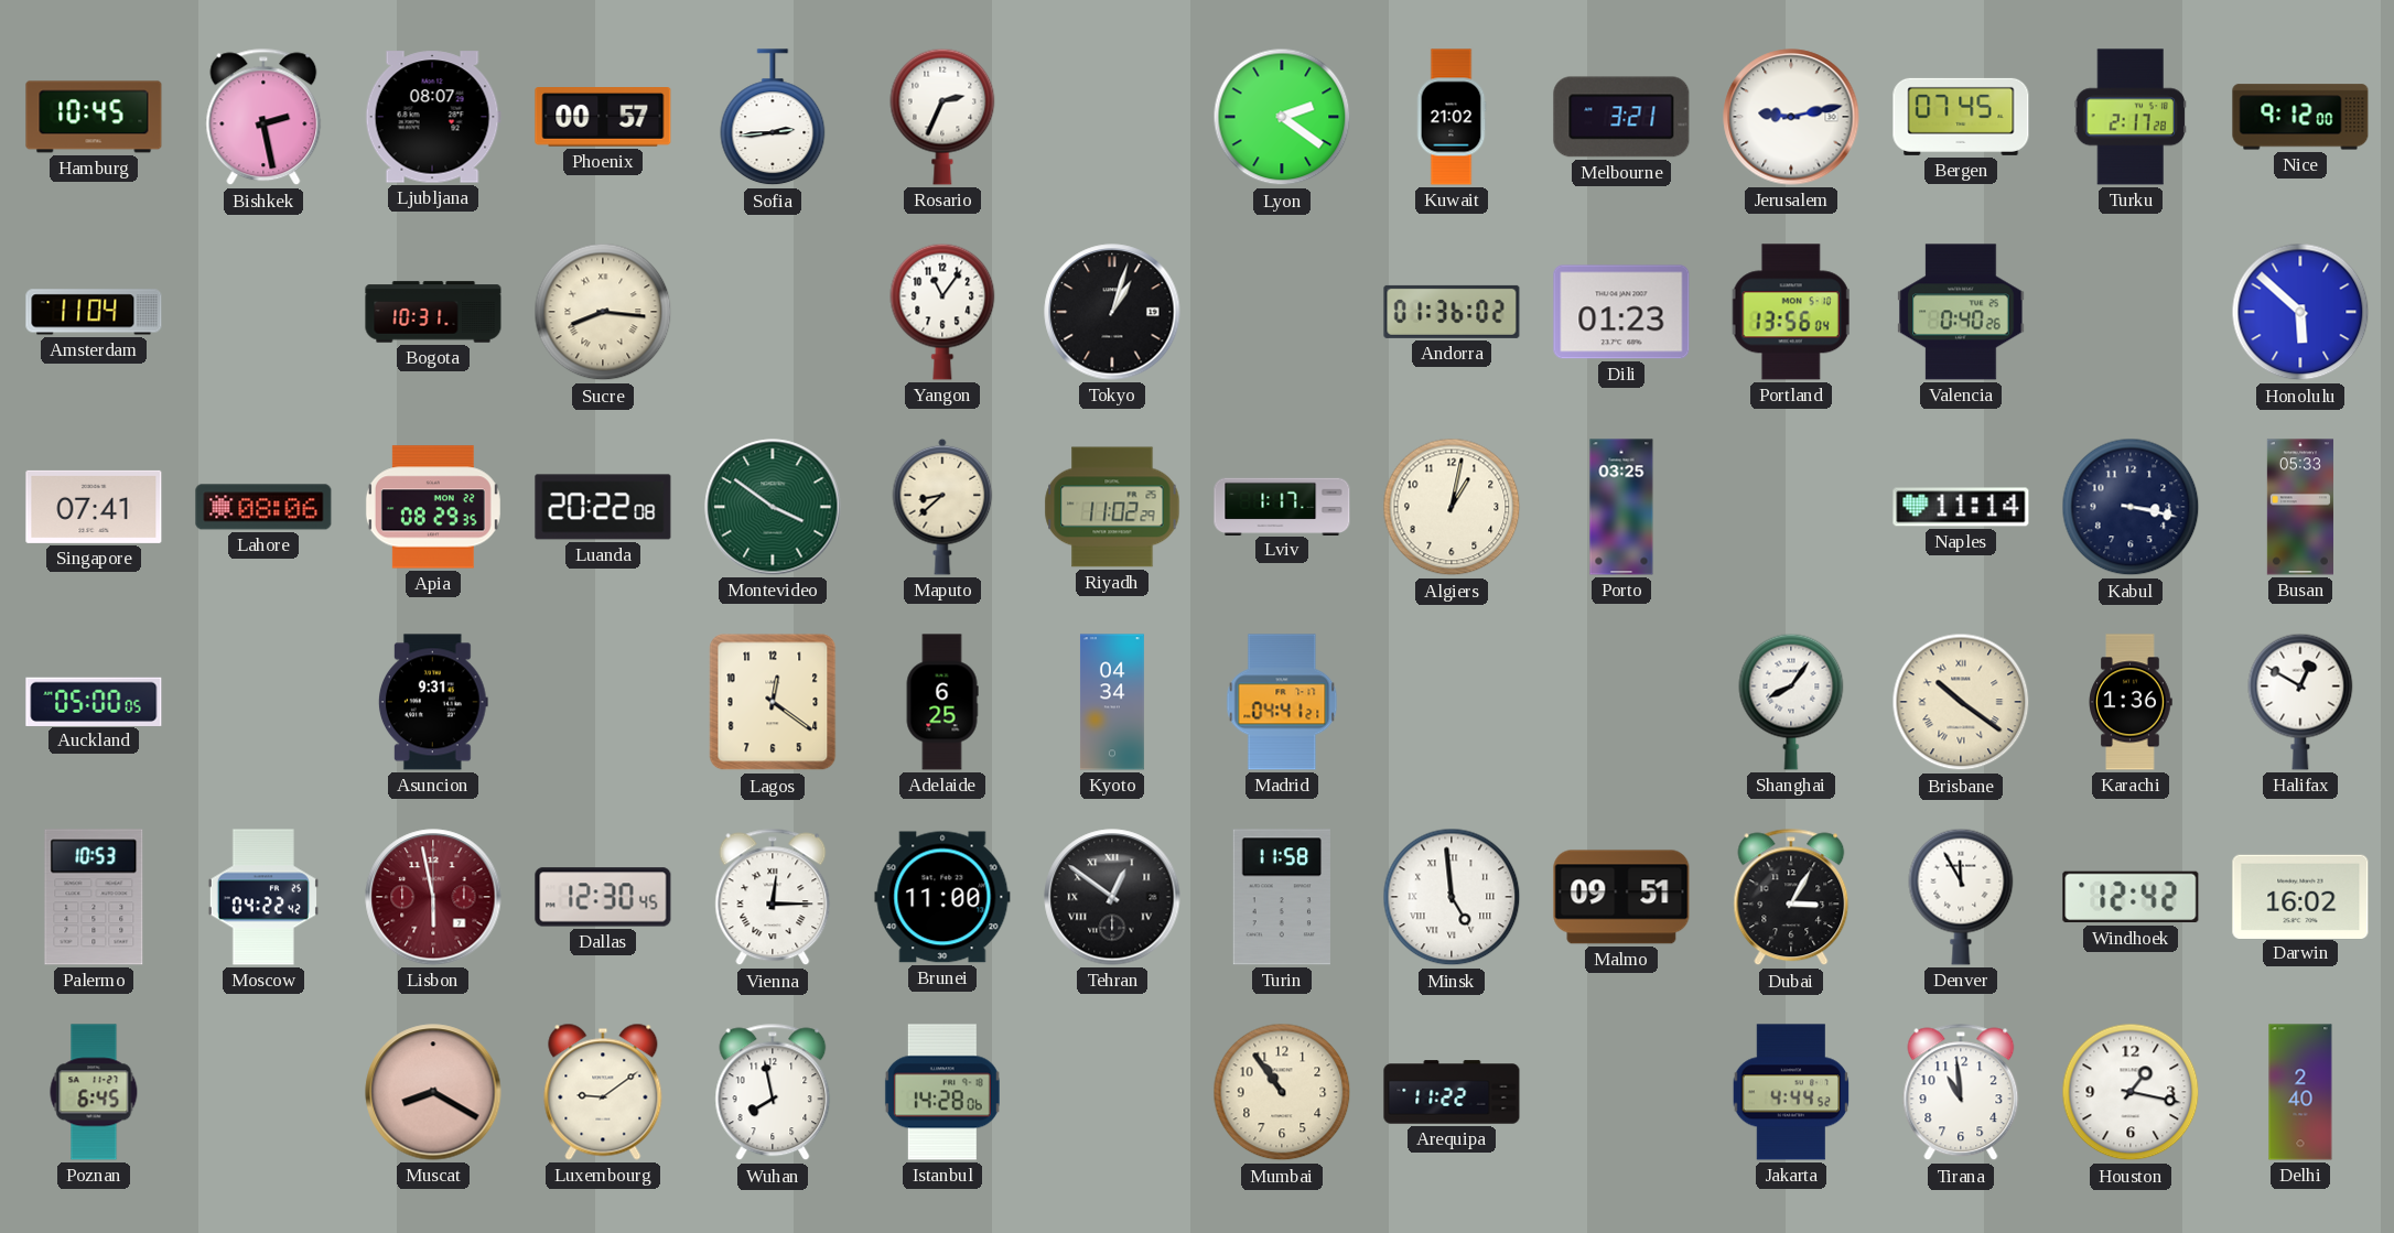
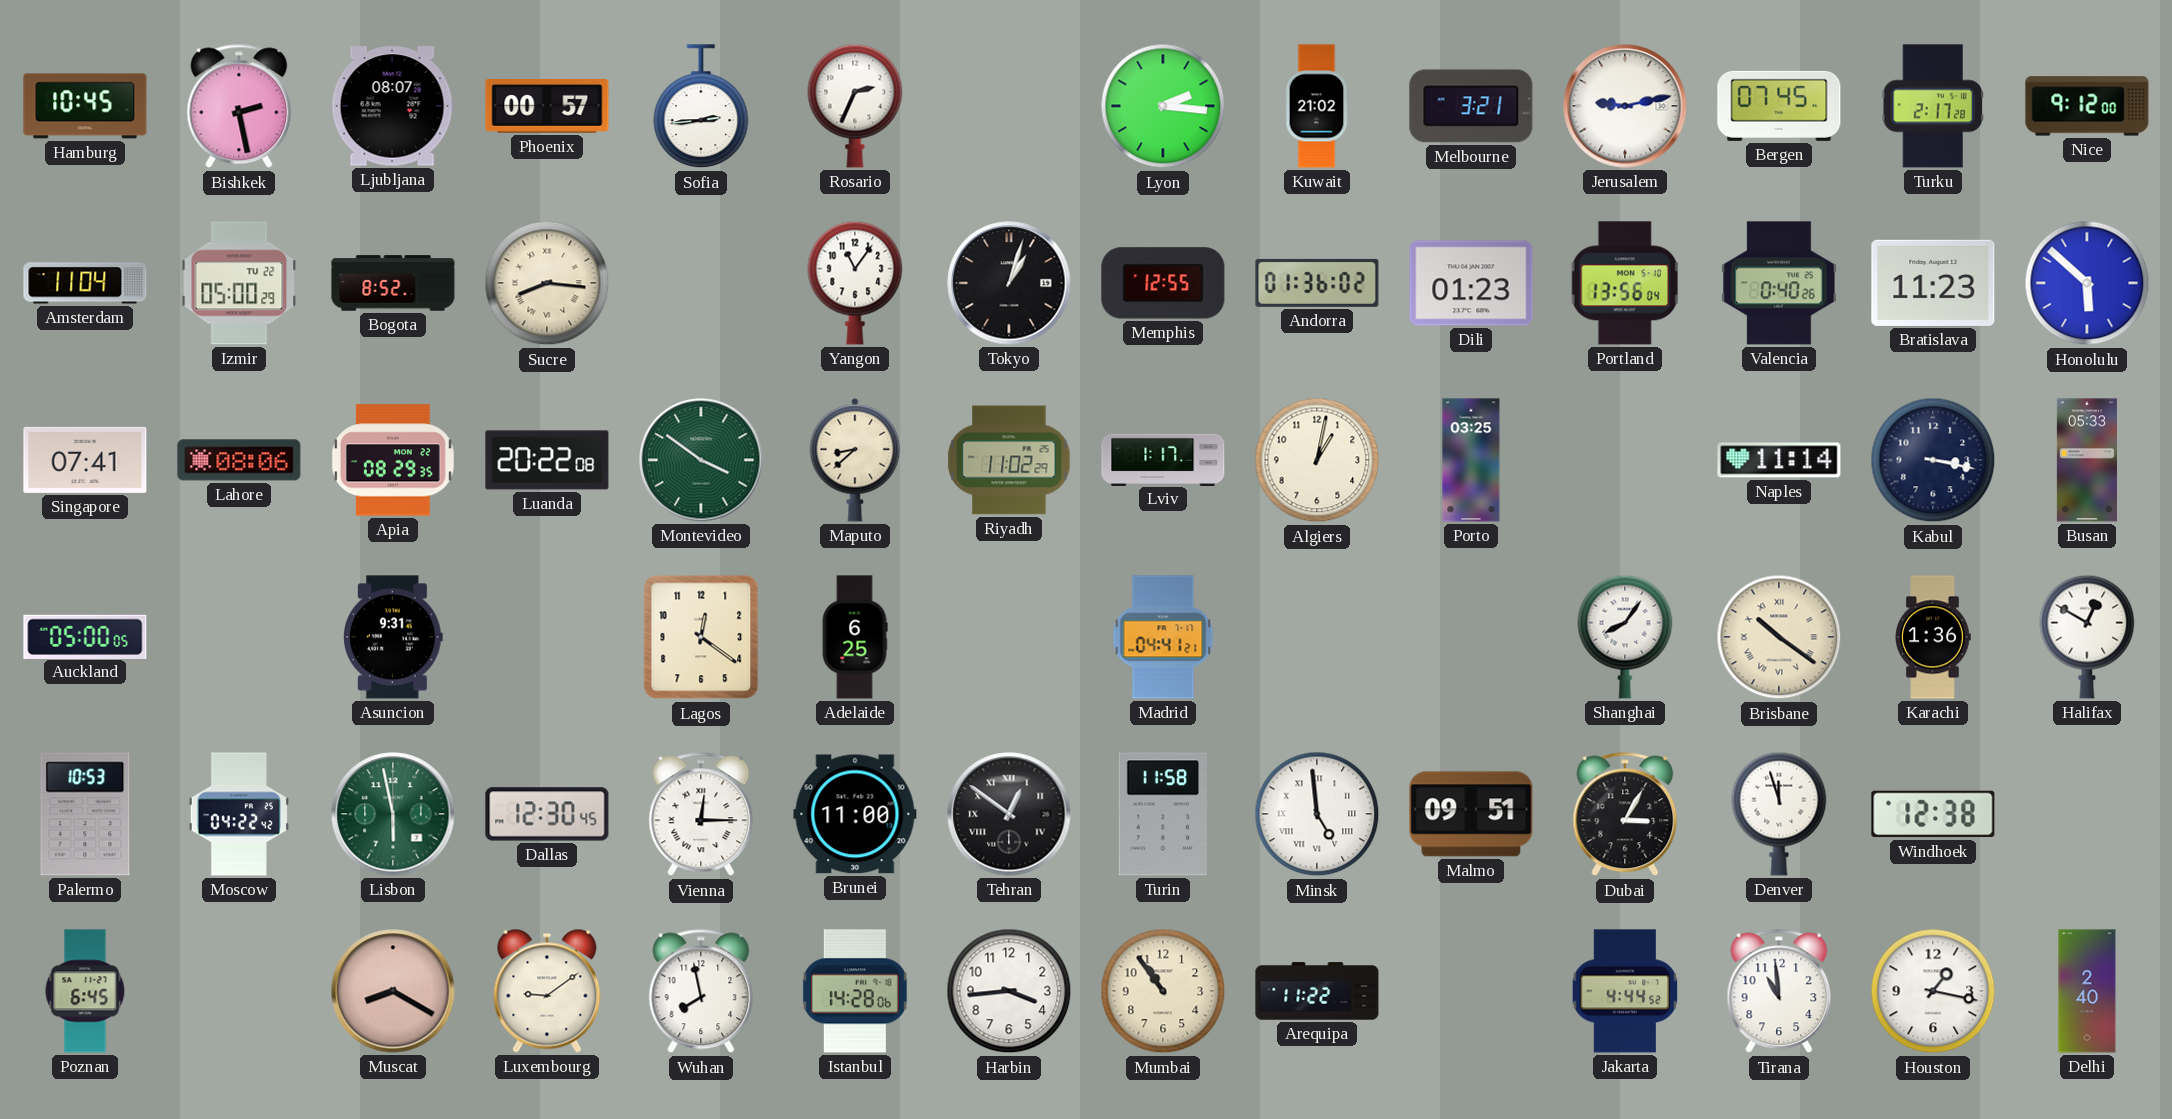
Lyon: 2:21 -> 2:16 (1163, 106)
Izmir: none -> 05:00 (239, 283)
Bogota: 10:31 -> 8:52 (393, 283)
Memphis: none -> 12:55 (1163, 283)
Bratislava: none -> 11:23 (1933, 283)
Kyoto: 04:34 -> none (1112, 702)
Lisbon dial: burgundy -> green (393, 814)
Denver: 11:55 -> 11:57 (1779, 814)
Windhoek: 12:42 -> 12:38 (1933, 814)
Darwin: 16:02 -> none (2300, 896)
Harbin: none -> 3:44 (1009, 991)
